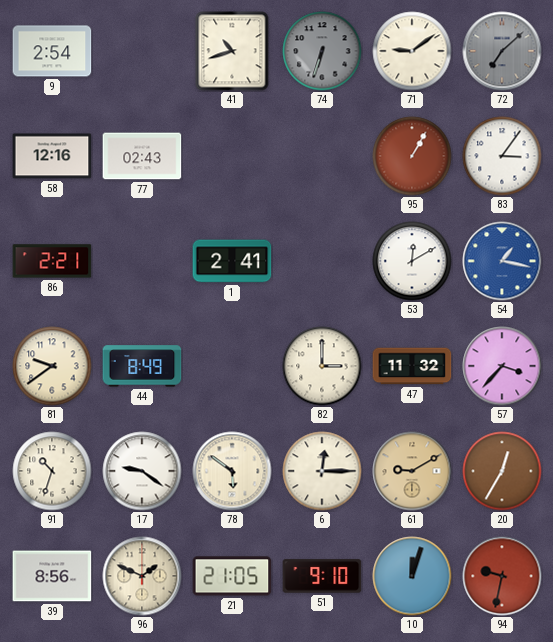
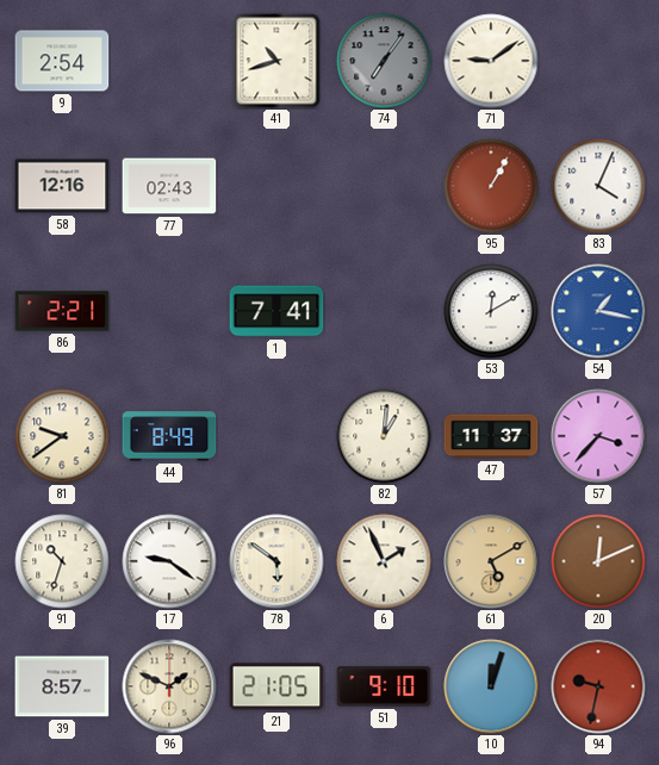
74: 6:33 -> 7:06 (384, 61)
72: 7:08 -> none (502, 51)
83: 3:06 -> 4:04 (598, 186)
1: 2:41 -> 7:41 (276, 311)
82: 3:00 -> 1:01 (384, 436)
47: 11:32 -> 11:37 (491, 436)
6: 12:15 -> 1:56 (384, 561)
61: 9:10 -> 5:10 (491, 561)
20: 12:35 -> 12:11 (598, 561)
39: 8:56 -> 8:57 (62, 686)
